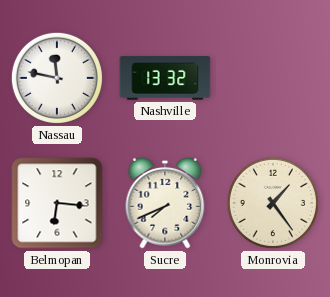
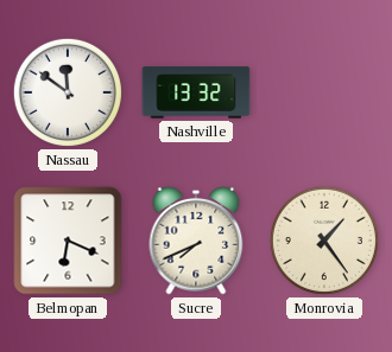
Nassau: 11:47 -> 11:51 (68, 92)
Belmopan: 6:16 -> 6:19 (68, 241)
